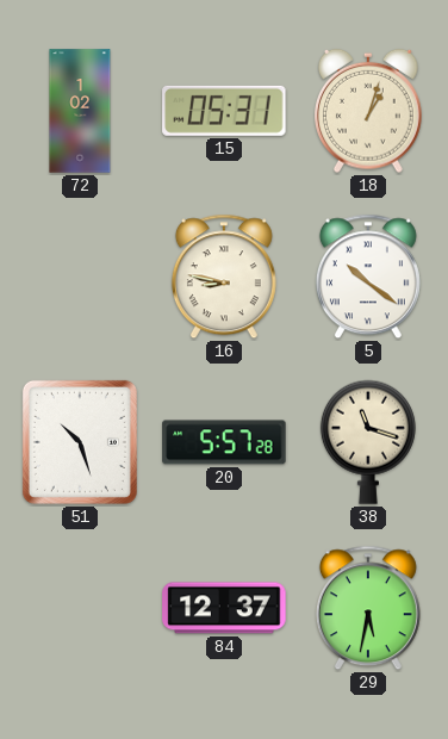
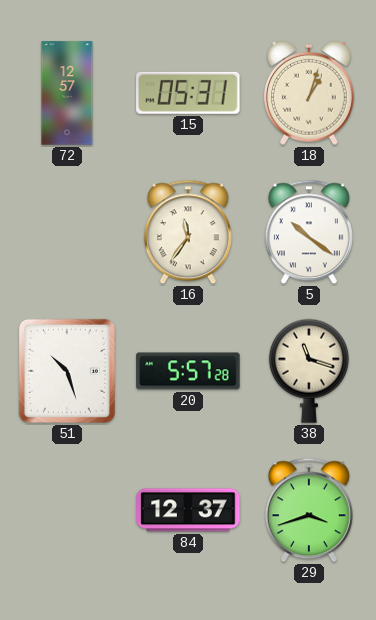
72: 1:02 -> 12:57 (67, 93)
16: 8:47 -> 11:36 (188, 232)
29: 5:32 -> 3:42 (309, 510)
